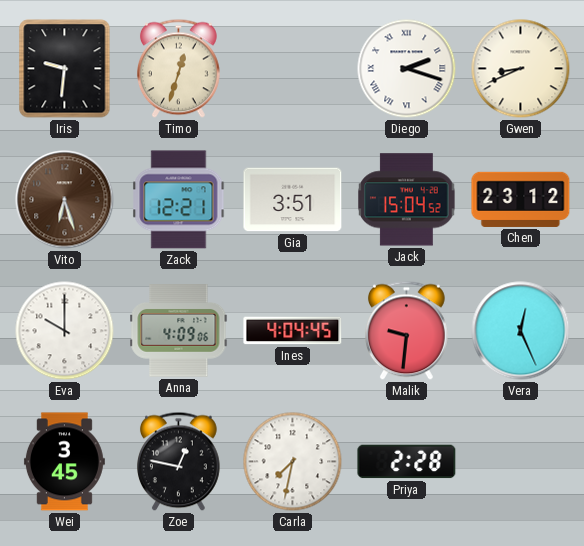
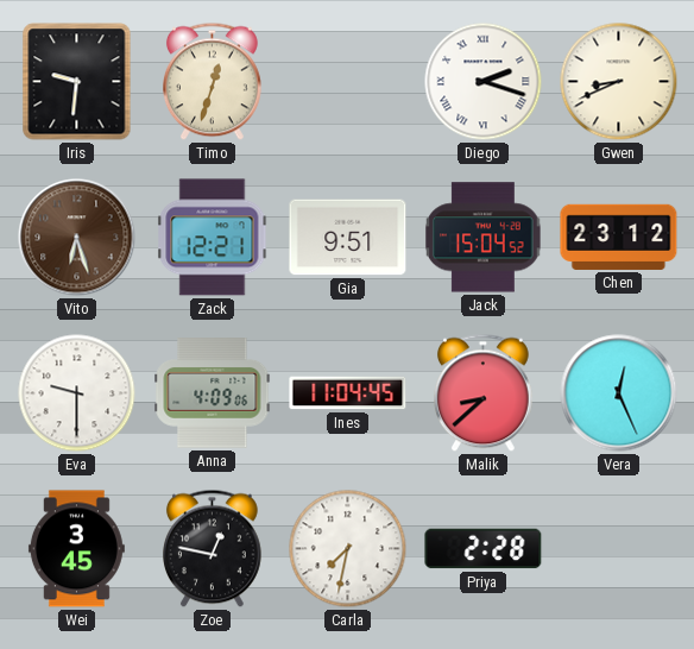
Gia: 3:51 -> 9:51 (348, 238)
Eva: 10:00 -> 9:30 (77, 393)
Ines: 4:04 -> 11:04 (348, 393)
Malik: 9:31 -> 8:38 (484, 393)
